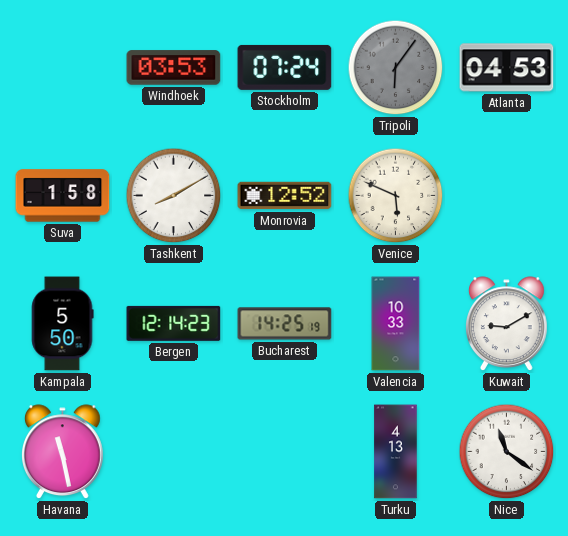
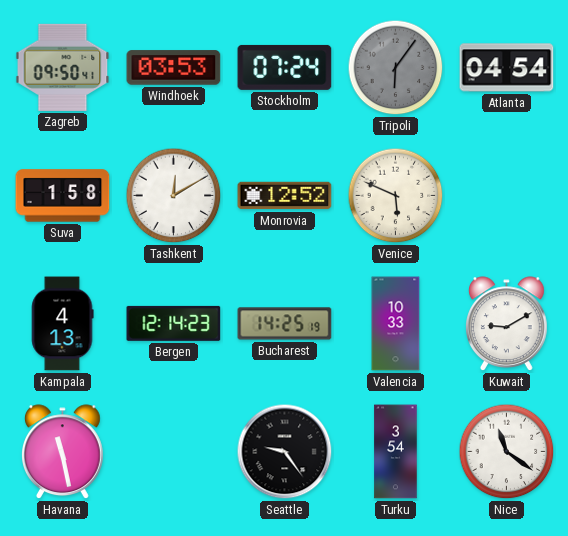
Zagreb: none -> 09:50 (63, 67)
Atlanta: 04:53 -> 04:54 (507, 68)
Tashkent: 8:10 -> 12:10 (174, 196)
Kampala: 5:50 -> 4:13 (62, 324)
Seattle: none -> 9:24 (285, 452)
Turku: 4:13 -> 3:54 (396, 452)
